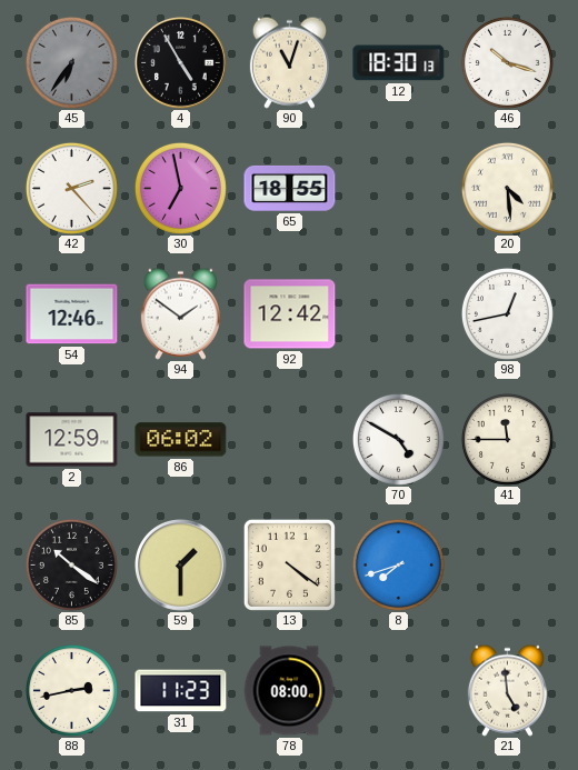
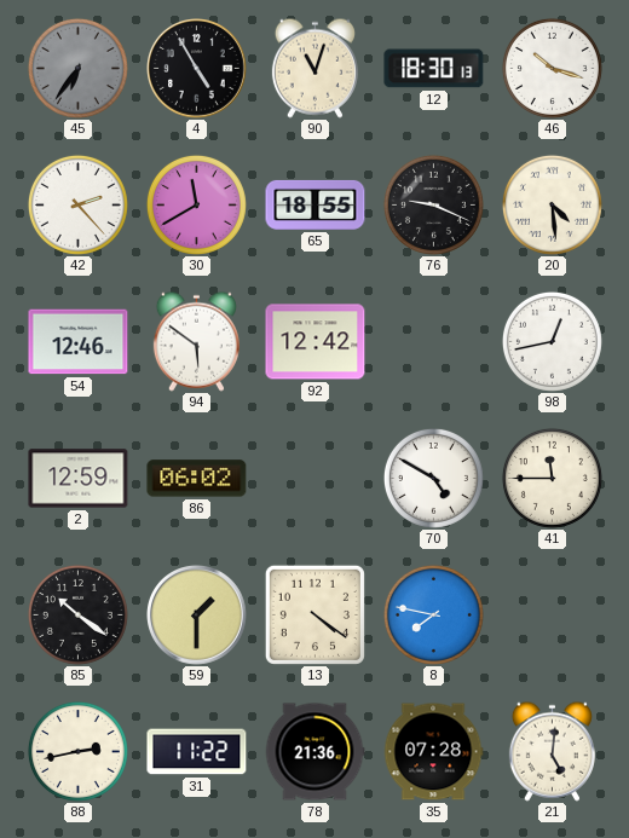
30: 6:58 -> 11:40 (196, 204)
76: none -> 9:19 (433, 204)
94: 1:51 -> 5:51 (196, 341)
8: 7:42 -> 7:47 (433, 614)
31: 11:23 -> 11:22 (197, 752)
78: 08:00 -> 21:36 (314, 752)
35: none -> 07:28 (433, 752)
21: 4:59 -> 5:01 (552, 751)
